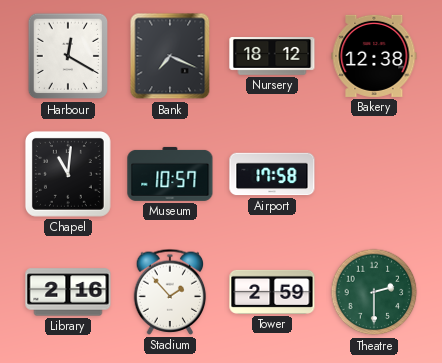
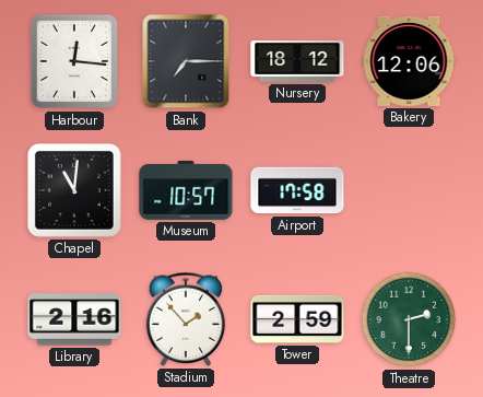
Harbour: 12:20 -> 12:16 (74, 61)
Bank: 7:19 -> 7:15 (186, 61)
Bakery: 12:38 -> 12:06 (409, 61)
